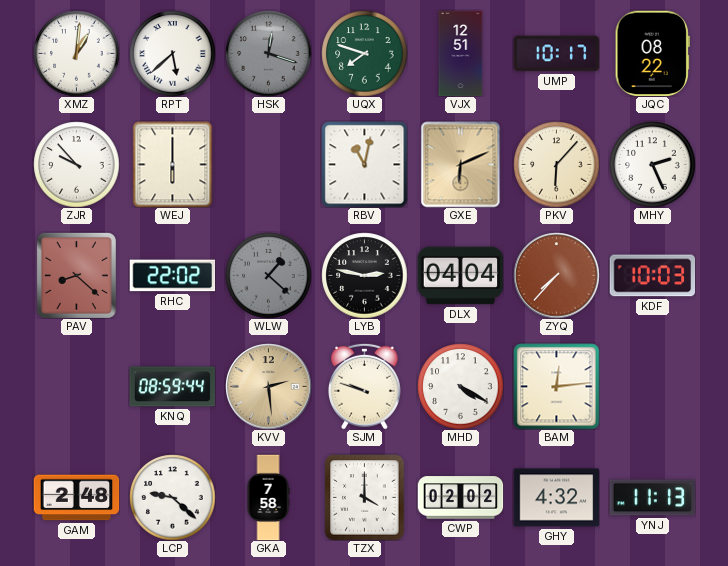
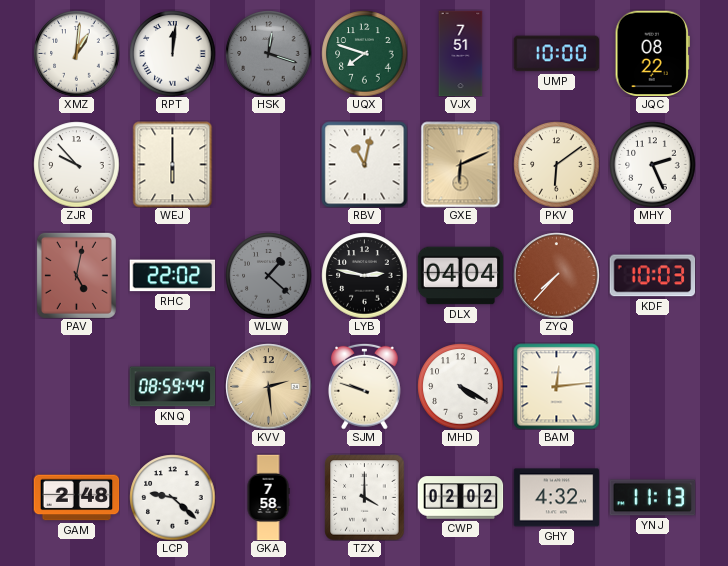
RPT: 5:38 -> 12:01 (172, 53)
VJX: 12:51 -> 7:51 (461, 53)
UMP: 10:17 -> 10:00 (556, 54)
PKV: 6:07 -> 6:09 (556, 164)
PAV: 8:22 -> 5:02 (76, 275)
